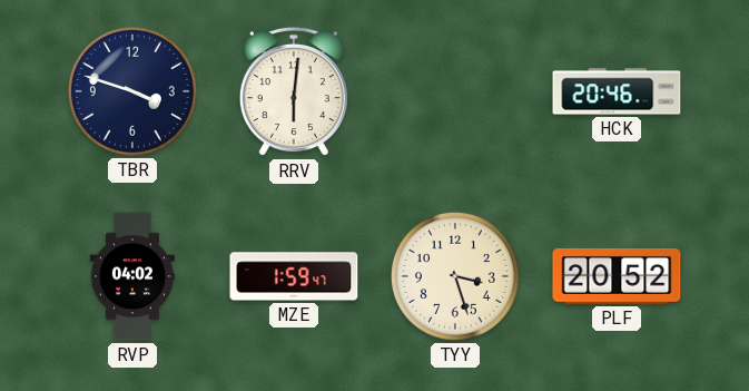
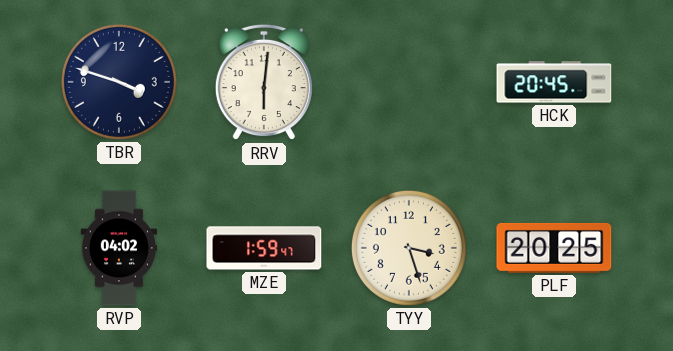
HCK: 20:46 -> 20:45 (554, 82)
PLF: 20:52 -> 20:25 (554, 248)
